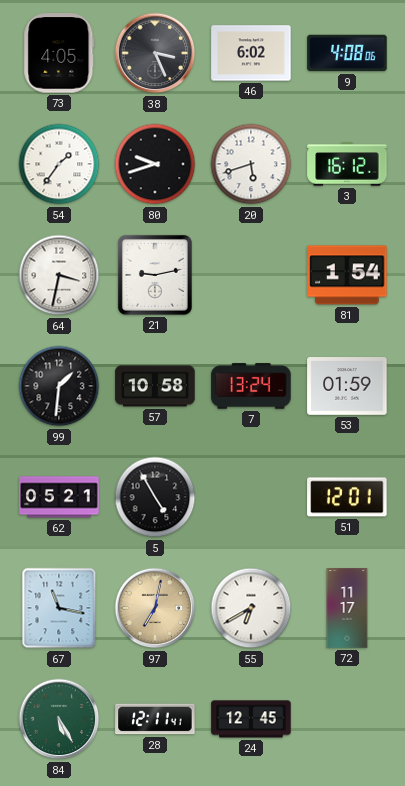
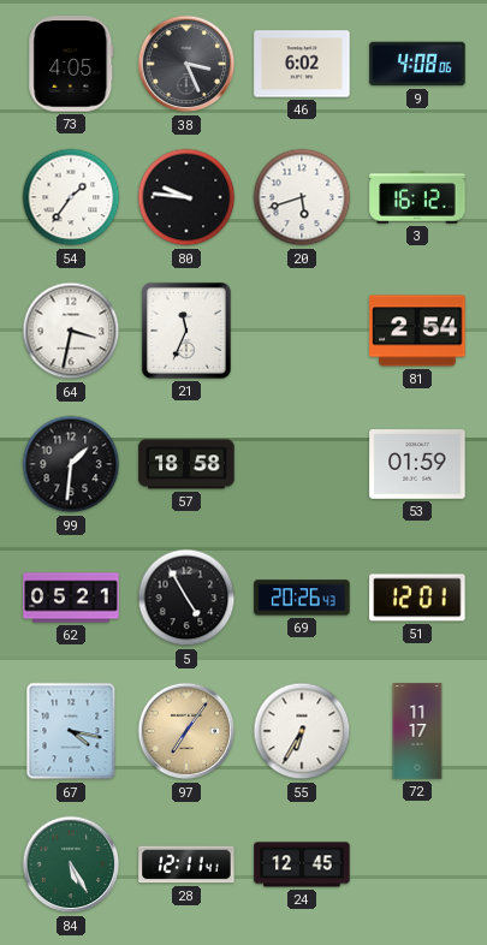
80: 9:42 -> 9:46 (186, 197)
21: 9:13 -> 11:34 (186, 331)
81: 1:54 -> 2:54 (417, 331)
57: 10:58 -> 18:58 (186, 464)
7: 13:24 -> none (251, 386)
69: none -> 20:26 (302, 598)
67: 11:17 -> 4:17 (71, 731)
97: 7:02 -> 7:06 (186, 731)
55: 6:40 -> 6:35 (302, 731)
